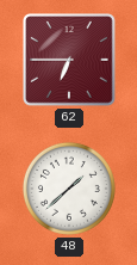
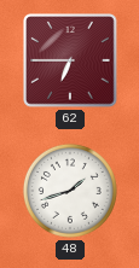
48: 1:38 -> 1:42 (70, 191)
